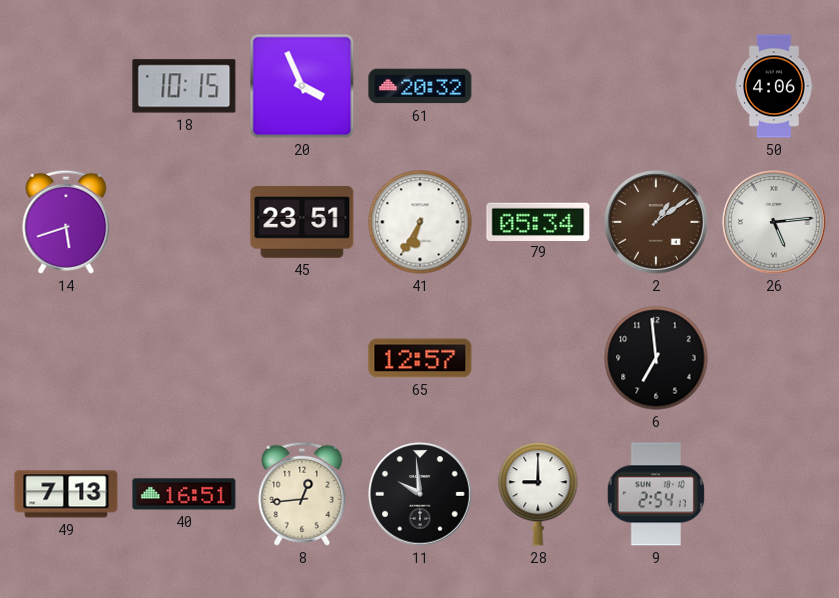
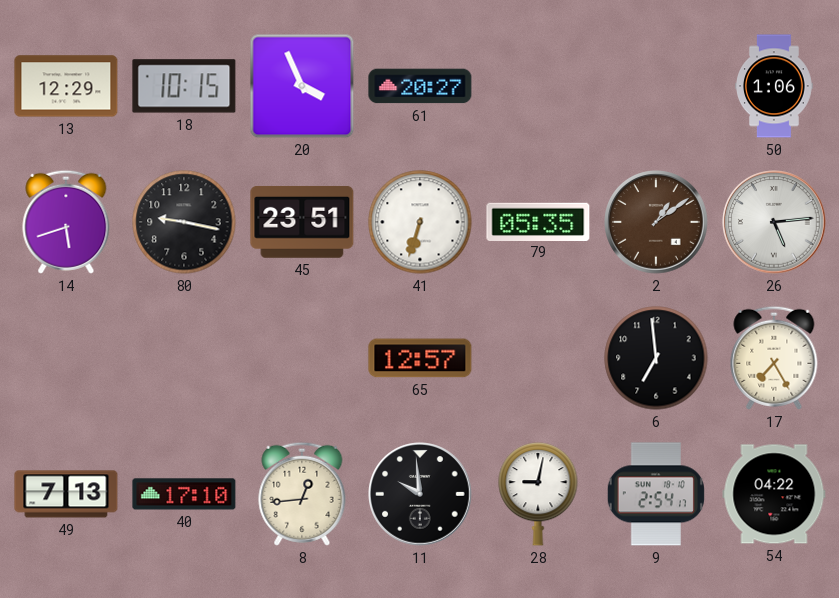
13: none -> 12:29 (66, 86)
61: 20:32 -> 20:27 (420, 86)
50: 4:06 -> 1:06 (775, 86)
80: none -> 9:17 (184, 222)
41: 6:35 -> 6:33 (420, 222)
79: 05:34 -> 05:35 (538, 221)
17: none -> 7:25 (774, 358)
40: 16:51 -> 17:10 (184, 494)
28: 9:00 -> 9:02 (538, 495)
54: none -> 04:22 (774, 494)
